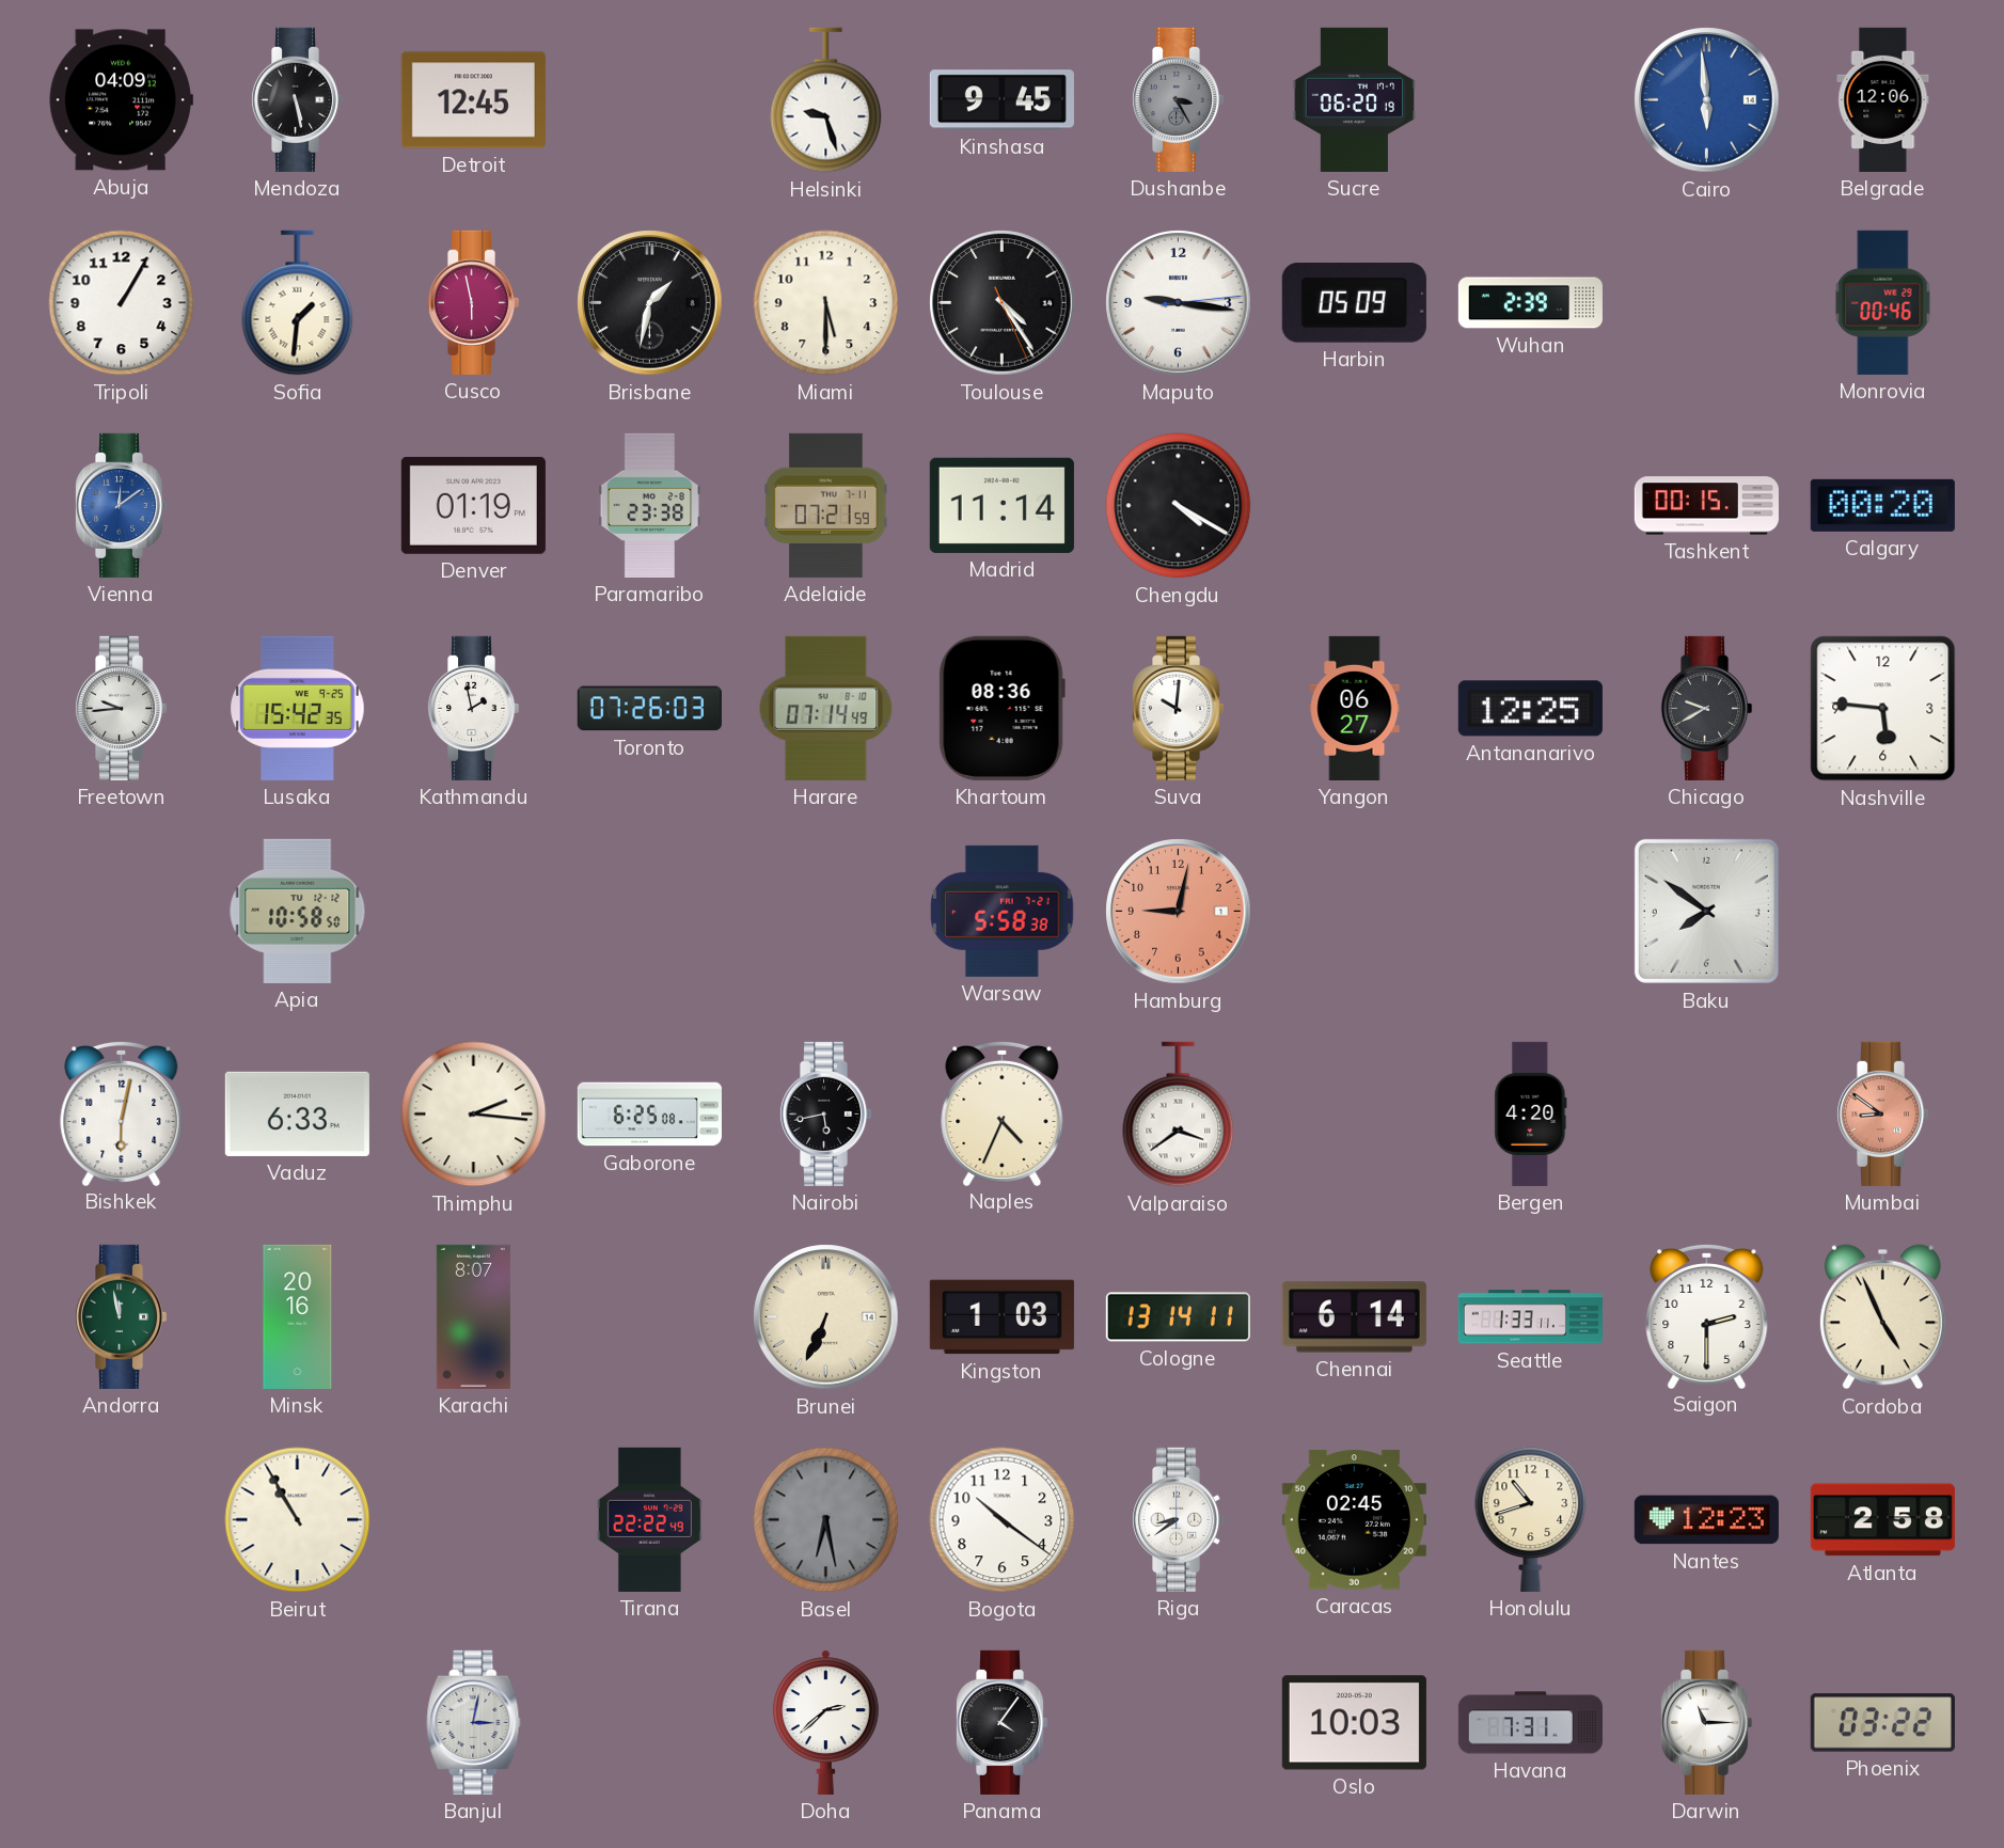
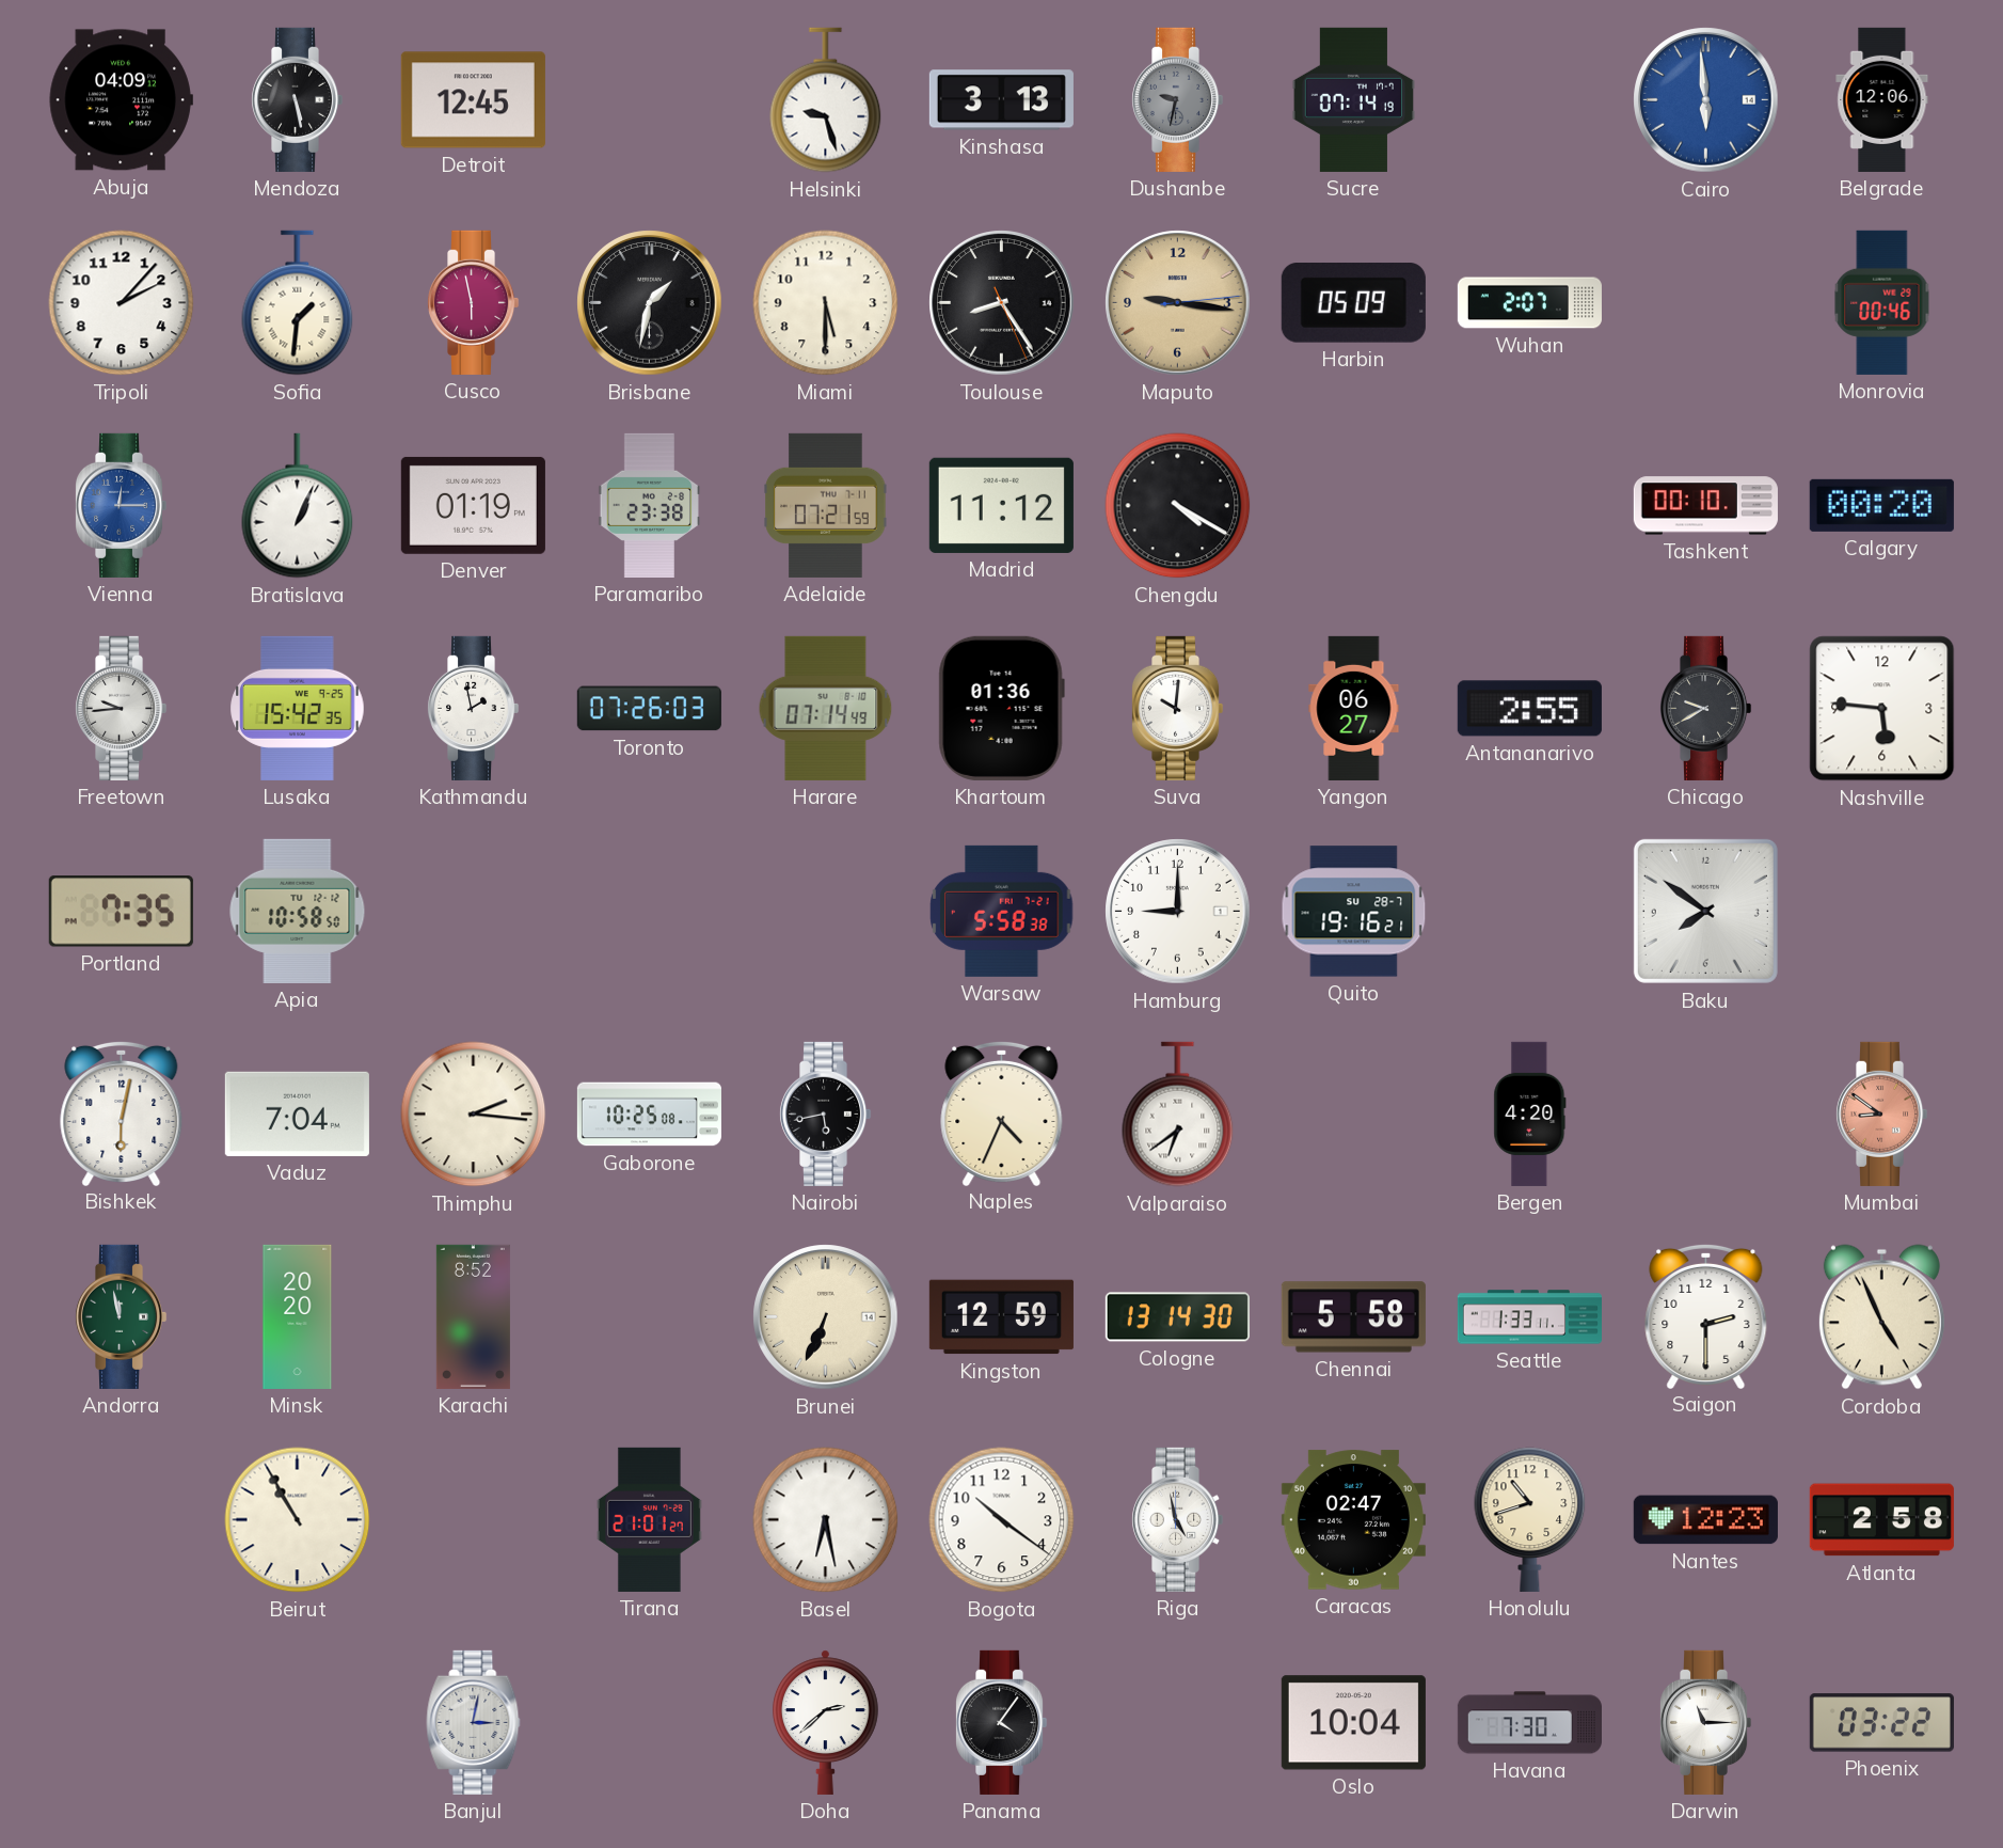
Kinshasa: 9:45 -> 3:13 (1001, 100)
Dushanbe: 3:25 -> 9:32 (1177, 99)
Sucre: 06:20 -> 07:14 (1353, 99)
Tripoli: 1:05 -> 2:07 (122, 303)
Toulouse: 4:24 -> 8:24 (1002, 303)
Maputo dial: white -> champagne (1178, 303)
Wuhan: 2:39 -> 2:07 (1529, 303)
Vienna: 12:09 -> 12:15 (121, 505)
Bratislava: none -> 1:04 (298, 506)
Madrid: 11:14 -> 11:12 (1001, 505)
Tashkent: 00:15 -> 00:10 (1705, 506)
Khartoum: 08:36 -> 01:36 (1001, 708)
Antananarivo: 12:25 -> 2:55 (1529, 709)
Portland: none -> 7:35 (121, 912)
Hamburg: 9:02 -> 9:00 (1178, 912)
Hamburg dial: salmon -> white (1178, 912)
Quito: none -> 19:16 (1354, 912)
Vaduz: 6:33 -> 7:04 (297, 1113)
Gaborone: 6:25 -> 10:25 (649, 1115)
Valparaiso: 3:39 -> 6:39 (1178, 1115)
Minsk: 20:16 -> 20:20 (298, 1316)
Karachi: 8:07 -> 8:52 (473, 1316)
Kingston: 1:03 -> 12:59 (1001, 1317)
Cologne: 13:14:11 -> 13:14:30 (1177, 1317)
Chennai: 6:14 -> 5:58 (1353, 1317)
Tirana: 22:22 -> 21:01 (649, 1519)
Basel dial: grey -> white (826, 1520)
Riga: 8:39 -> 4:58 (1177, 1519)
Caracas: 02:45 -> 02:47 (1353, 1520)
Oslo: 10:03 -> 10:04 (1353, 1723)
Havana: 7:31 -> 7:30 (1529, 1723)
